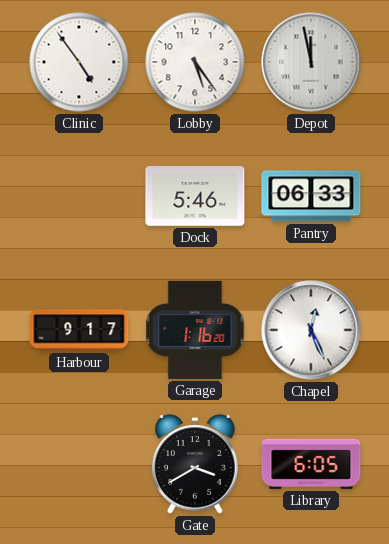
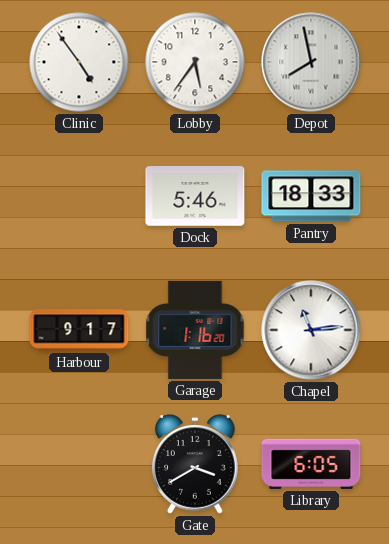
Lobby: 5:24 -> 5:36 (195, 62)
Depot: 11:58 -> 7:58 (311, 62)
Pantry: 06:33 -> 18:33 (311, 196)
Chapel: 12:26 -> 11:14 (311, 330)
